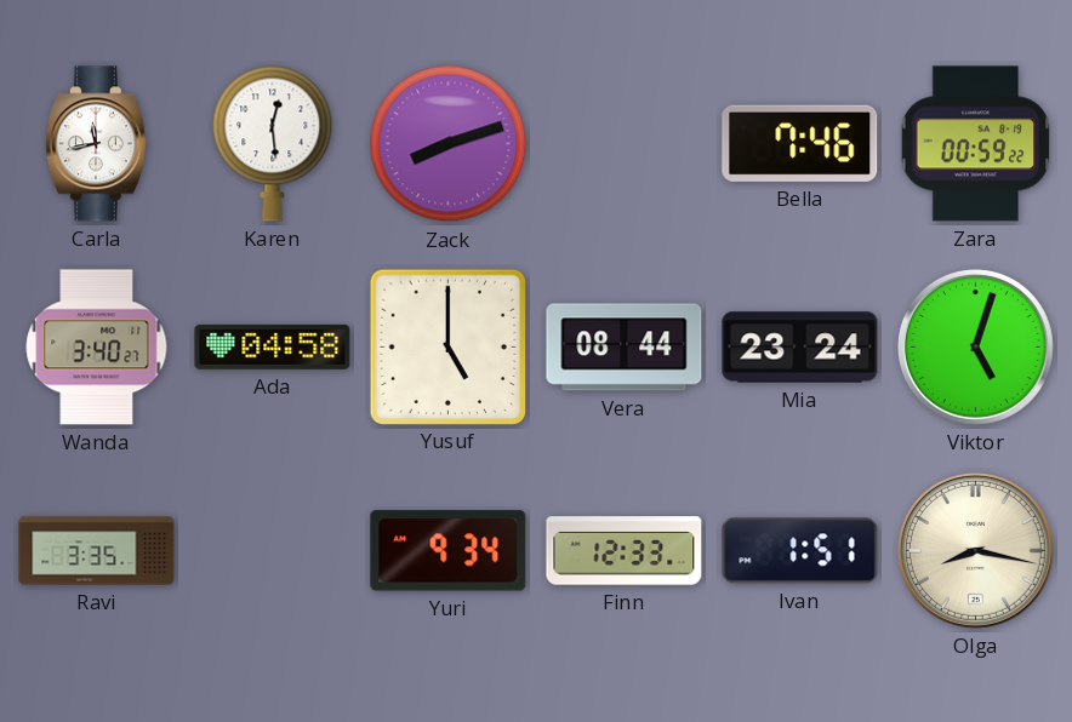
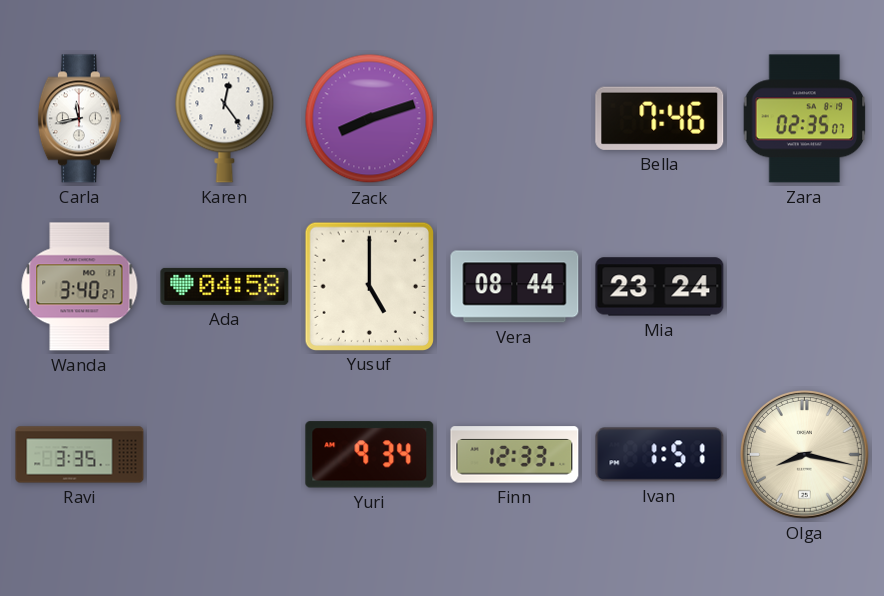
Karen: 12:29 -> 12:24 (225, 118)
Zara: 00:59 -> 02:35 (805, 119)
Viktor: 5:03 -> none (975, 346)
